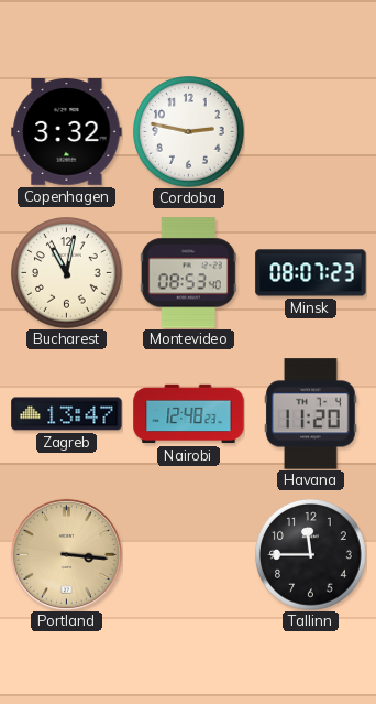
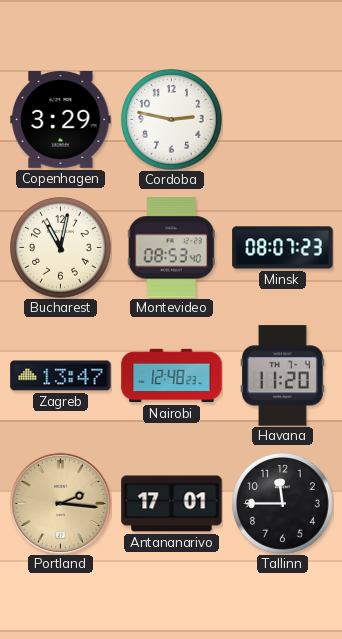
Copenhagen: 3:32 -> 3:29 (61, 120)
Portland: 3:16 -> 2:16 (60, 503)
Antananarivo: none -> 17:01 (172, 504)
